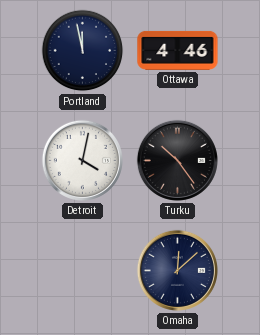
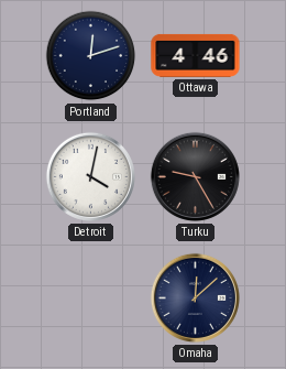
Portland: 11:58 -> 12:12 (91, 56)
Turku: 10:24 -> 9:25 (195, 176)
